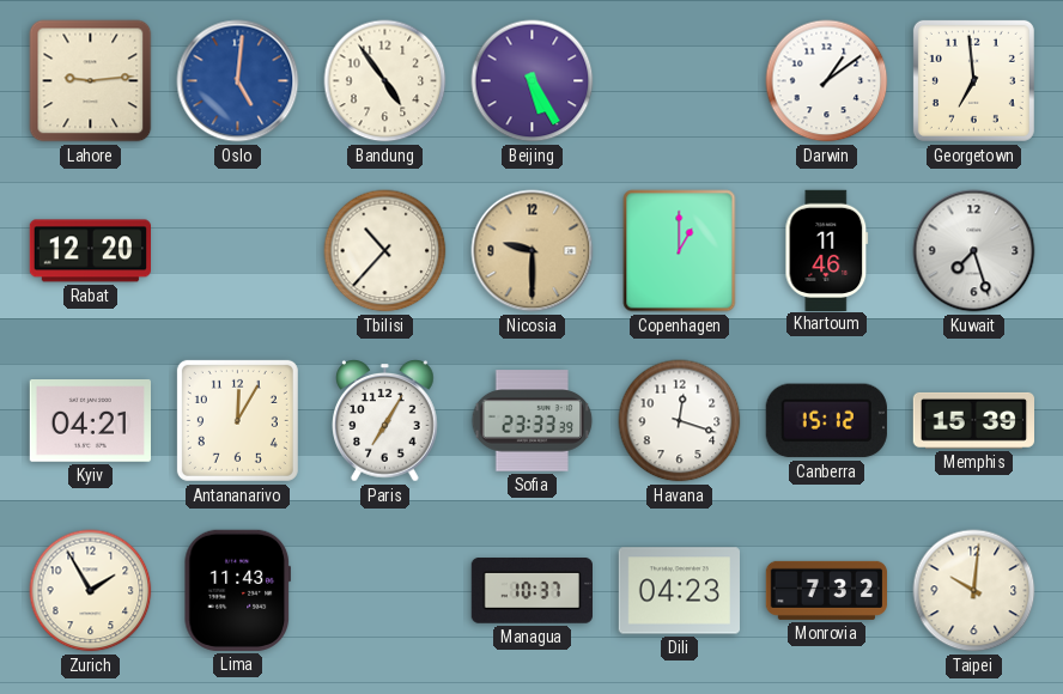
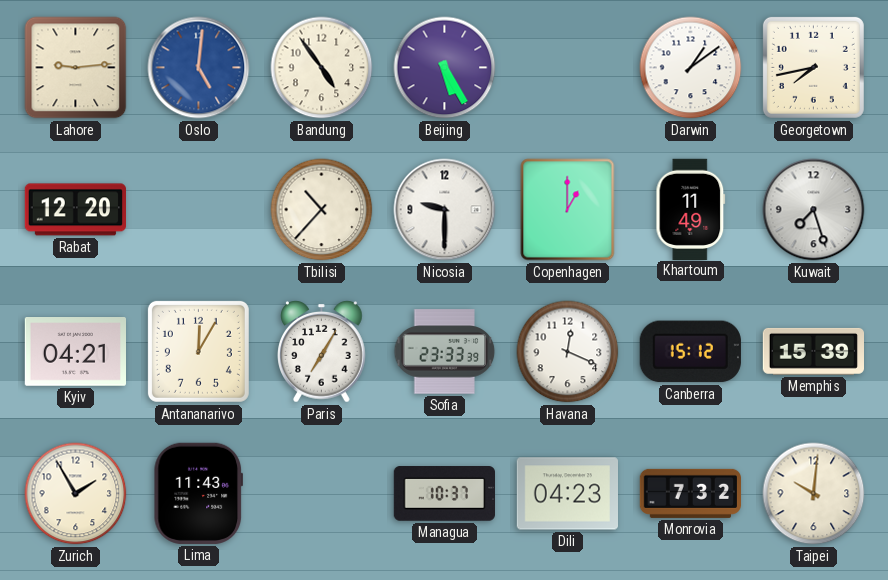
Georgetown: 6:59 -> 7:43 (813, 67)
Nicosia dial: champagne -> white (445, 210)
Khartoum: 11:46 -> 11:49 (691, 209)
Havana: 12:18 -> 12:19 (568, 352)
